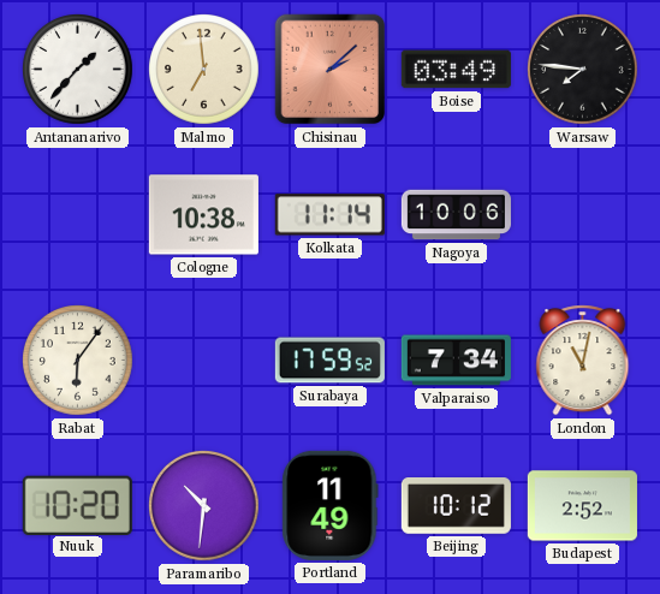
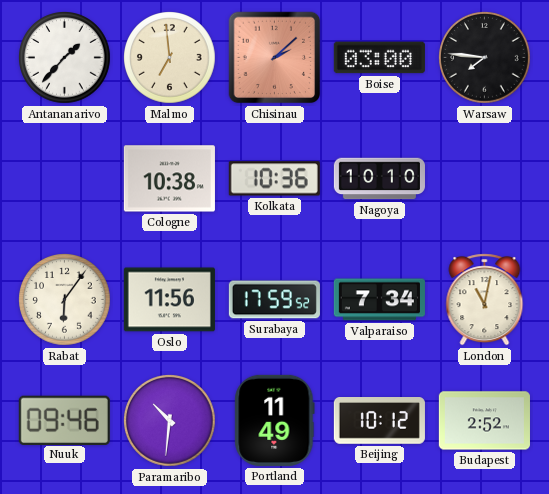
Boise: 03:49 -> 03:00 (379, 58)
Kolkata: 11:14 -> 10:36 (274, 179)
Nagoya: 10:06 -> 10:10 (379, 179)
Oslo: none -> 11:56 (169, 300)
Nuuk: 10:20 -> 09:46 (64, 420)
